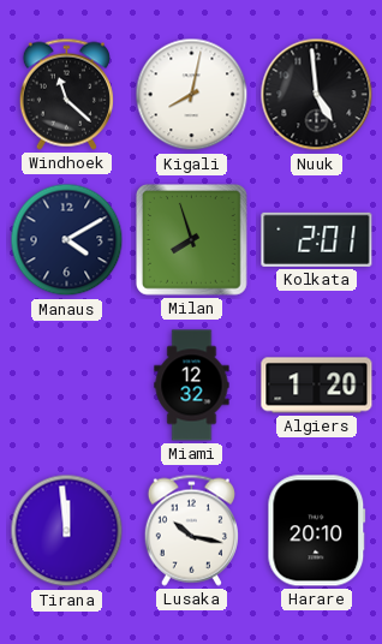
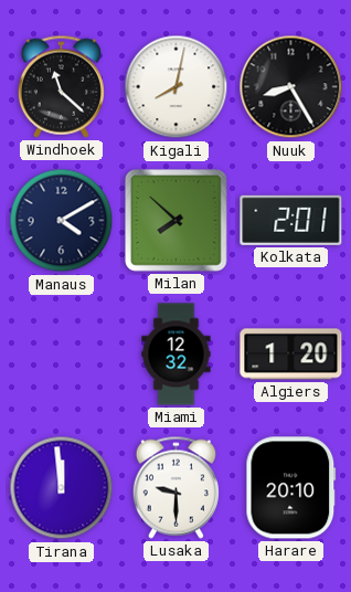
Nuuk: 4:59 -> 8:25 (291, 87)
Milan: 7:57 -> 7:52 (177, 221)
Lusaka: 10:17 -> 9:30 (175, 487)
